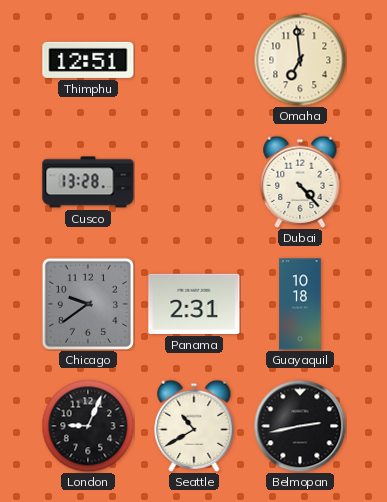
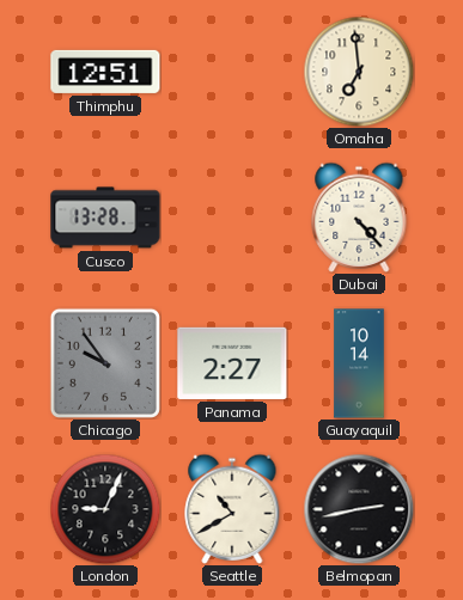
Chicago: 9:39 -> 9:54 (105, 363)
Panama: 2:31 -> 2:27 (232, 363)
Guayaquil: 10:18 -> 10:14 (359, 363)
